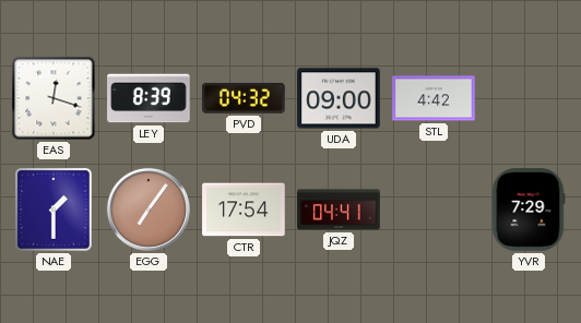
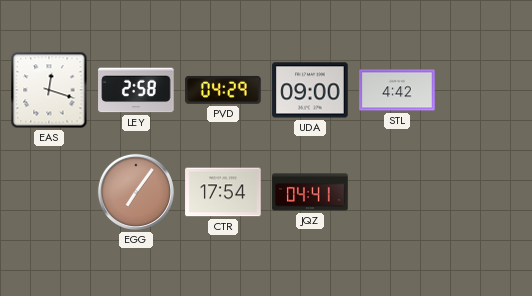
LEY: 8:39 -> 2:58 (136, 90)
PVD: 04:32 -> 04:29 (223, 90)
NAE: 1:30 -> none (54, 210)
YVR: 7:29 -> none (529, 210)
